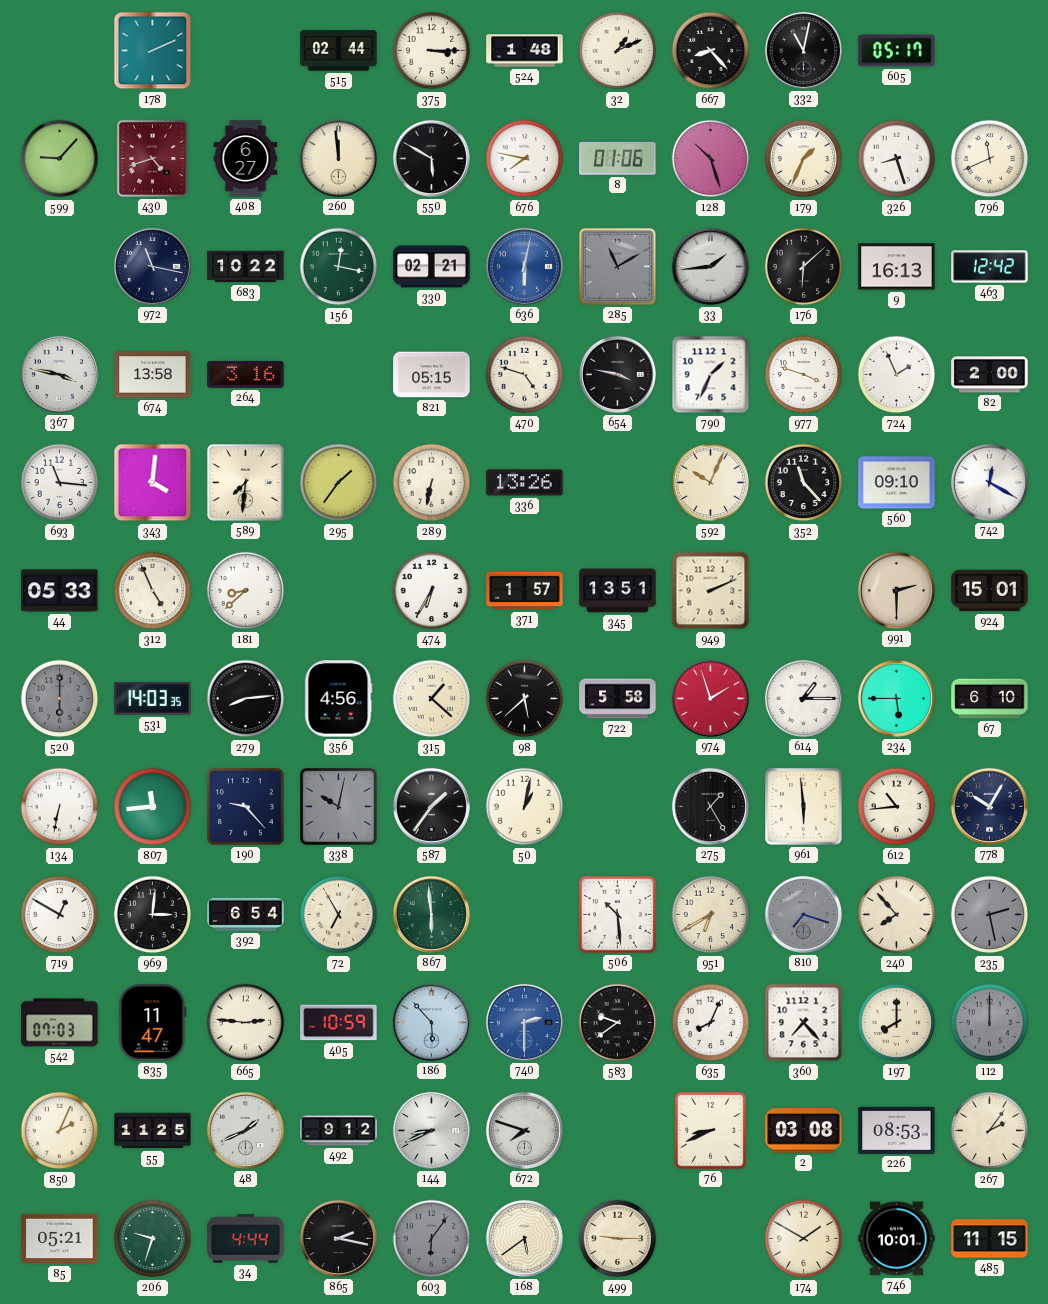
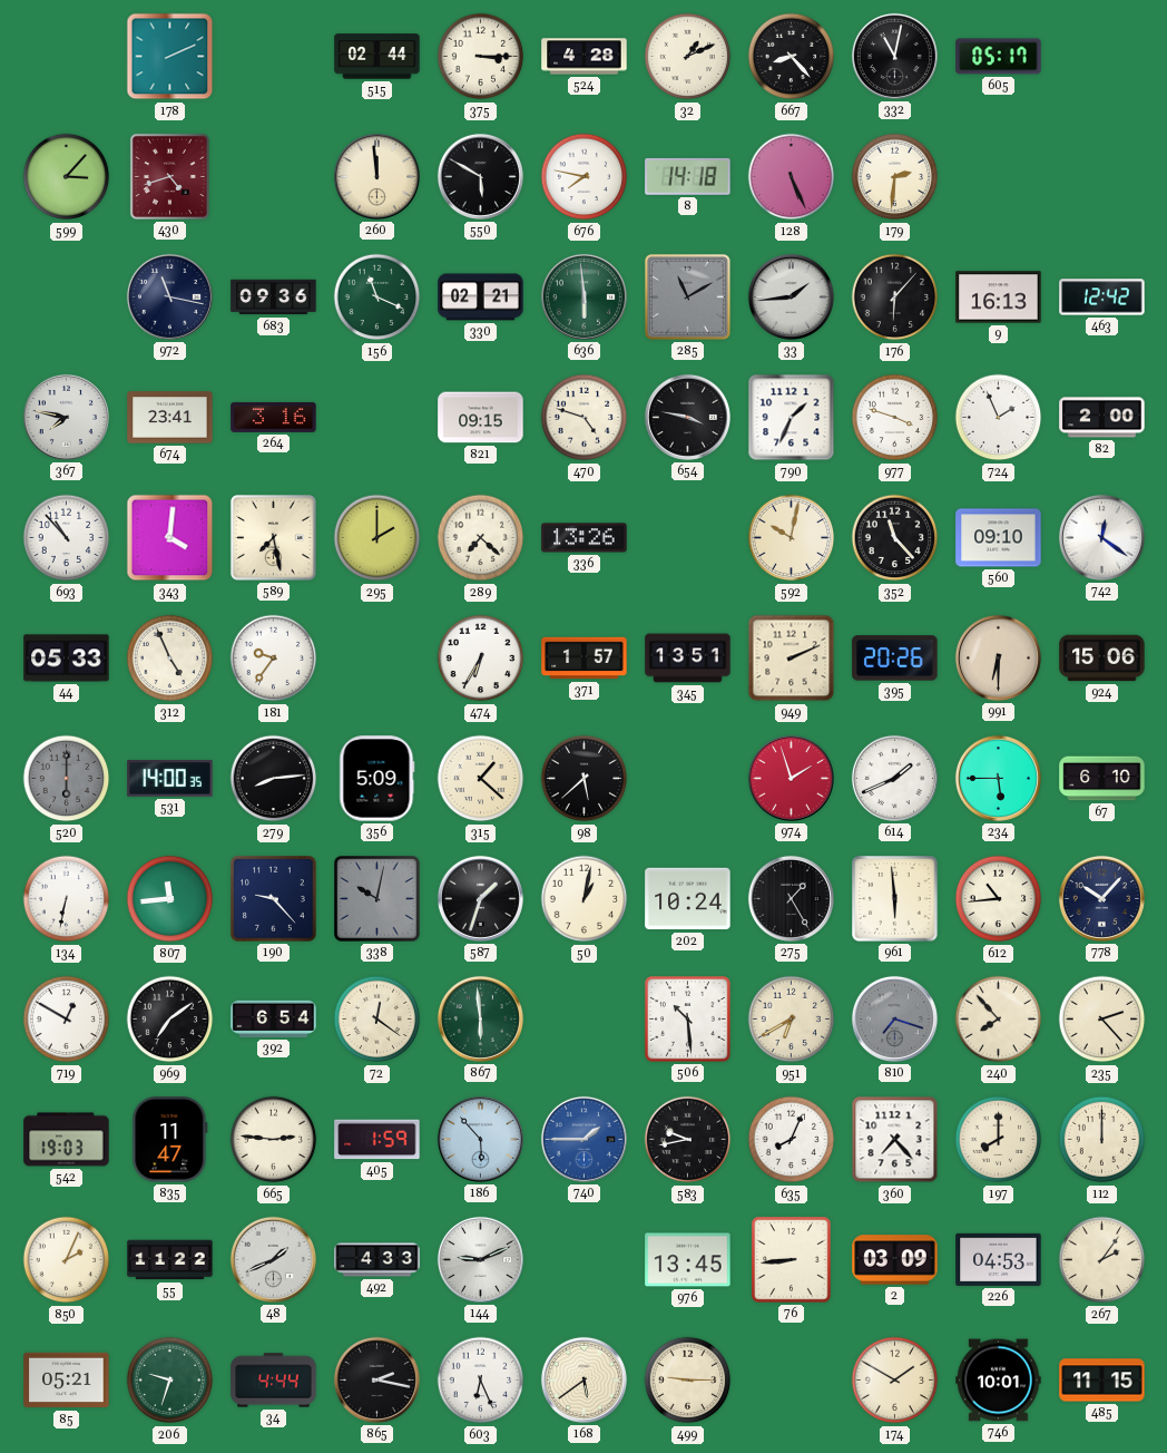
524: 1:48 -> 4:28 (585, 57)
599: 9:07 -> 3:07 (67, 177)
408: 6:27 -> none (246, 159)
8: 01:06 -> 14:18 (688, 176)
128: 10:27 -> 5:26 (792, 177)
179: 1:34 -> 2:31 (895, 177)
326: 8:27 -> none (897, 159)
796: 11:41 -> none (990, 159)
683: 10:22 -> 09:36 (274, 298)
156: 12:17 -> 11:19 (377, 298)
636: 6:02 -> 5:59 (583, 296)
636 dial: blue -> green (583, 296)
176: 6:08 -> 6:07 (895, 298)
367: 3:47 -> 7:47 (66, 417)
674: 13:58 -> 23:41 (170, 418)
821: 05:15 -> 09:15 (481, 418)
693: 11:16 -> 10:53 (67, 538)
589: 7:31 -> 7:28 (273, 537)
295: 1:36 -> 2:00 (377, 538)
289: 6:32 -> 7:22 (481, 538)
592: 10:04 -> 10:02 (792, 538)
742: 12:20 -> 12:21 (1101, 537)
181: 8:38 -> 9:36 (274, 659)
395: none -> 20:26 (895, 659)
991: 2:30 -> 6:30 (998, 657)
924: 15:01 -> 15:06 (1102, 659)
531: 14:03 -> 14:00 (170, 779)
356: 4:56 -> 5:09 (377, 779)
722: 5:58 -> none (618, 699)
614: 1:15 -> 1:41 (894, 778)
587: 1:36 -> 1:33 (480, 898)
202: none -> 10:24 (688, 899)
778: 10:05 -> 10:07 (1101, 898)
969: 3:01 -> 7:09 (170, 1020)
72: 6:55 -> 12:21 (377, 1020)
235: 2:28 -> 2:23 (1102, 1020)
235 dial: grey -> cream (1102, 1020)
542: 07:03 -> 19:03 (67, 1140)
405: 10:59 -> 1:59 (377, 1140)
740: 2:30 -> 1:45 (583, 1139)
583: 9:39 -> 9:43 (688, 1140)
112 dial: grey -> cream (1102, 1140)
55: 11:25 -> 11:22 (170, 1260)
492: 9:12 -> 4:33 (377, 1260)
144: 8:41 -> 9:11 (480, 1259)
672: 7:48 -> none (524, 1130)
976: none -> 13:45 (688, 1260)
76: 8:41 -> 8:44 (792, 1260)
2: 03:08 -> 03:09 (895, 1260)
226: 08:53 -> 04:53 (999, 1259)
603: 6:06 -> 6:26 (481, 1381)
603 dial: grey -> white (481, 1381)
